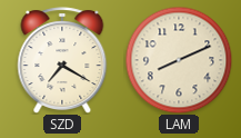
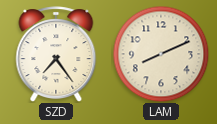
SZD: 7:20 -> 7:24 (56, 54)
